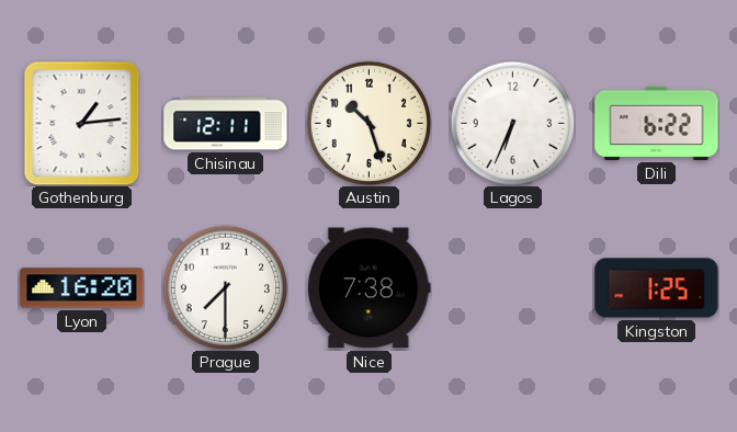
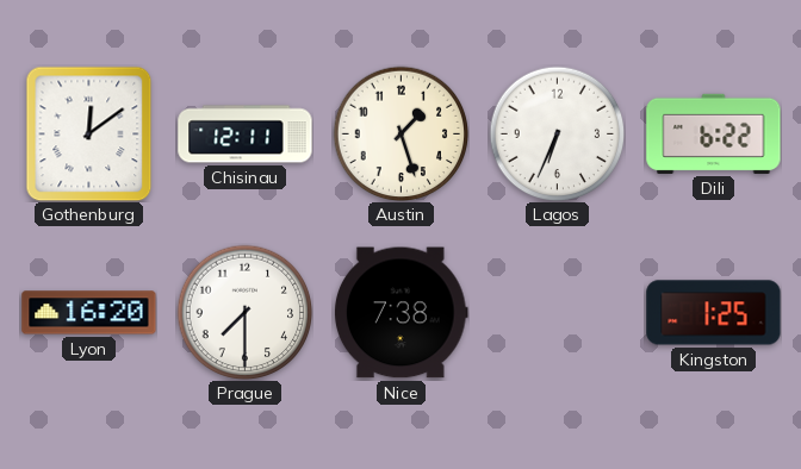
Gothenburg: 1:14 -> 12:09 (89, 133)
Austin: 10:27 -> 1:27 (401, 133)
